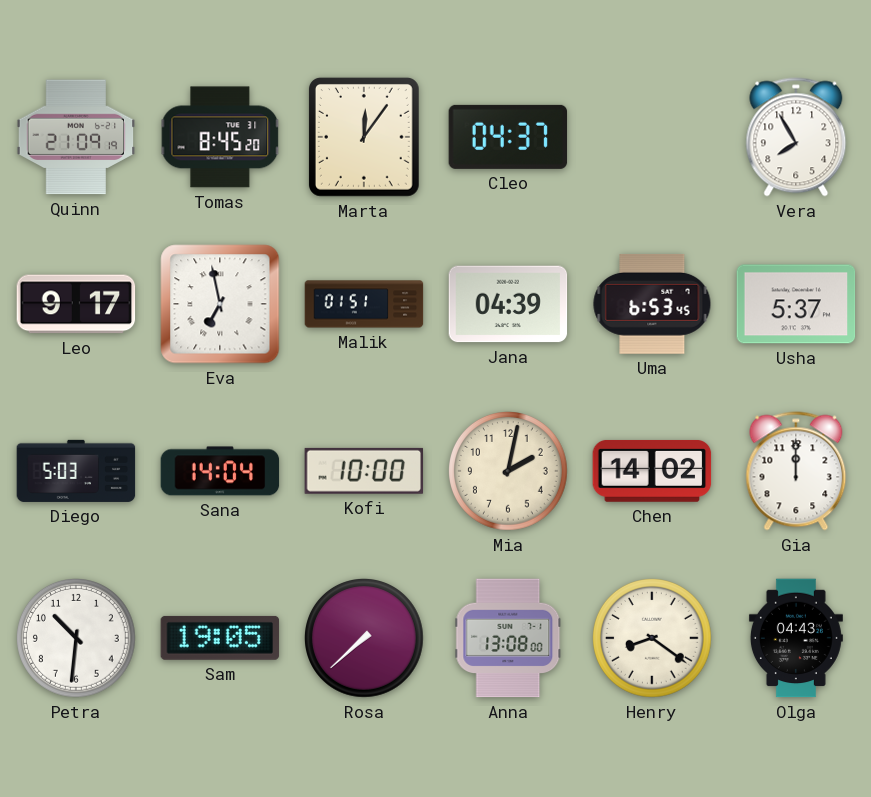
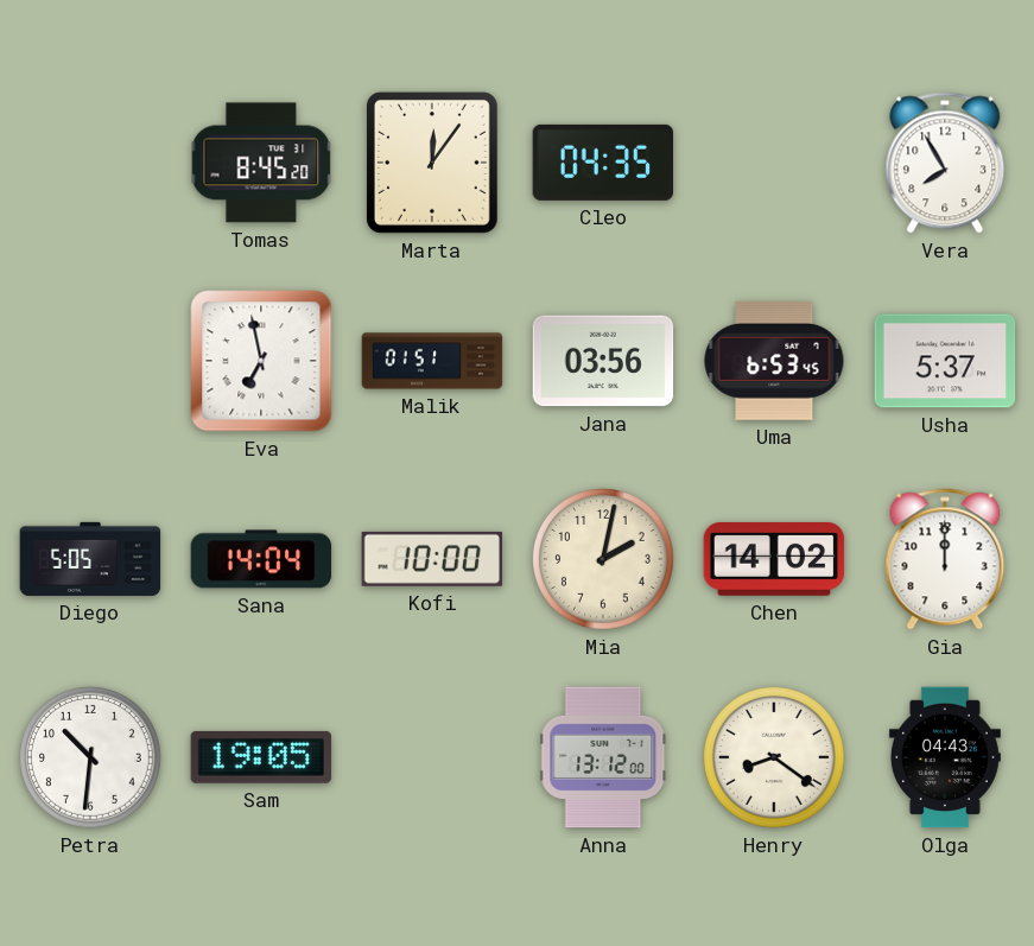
Quinn: 21:09 -> none (76, 137)
Cleo: 04:37 -> 04:35 (603, 163)
Leo: 9:17 -> none (76, 304)
Jana: 04:39 -> 03:56 (603, 361)
Diego: 5:03 -> 5:05 (90, 559)
Rosa: 7:38 -> none (365, 639)
Anna: 13:08 -> 13:12 (603, 757)
